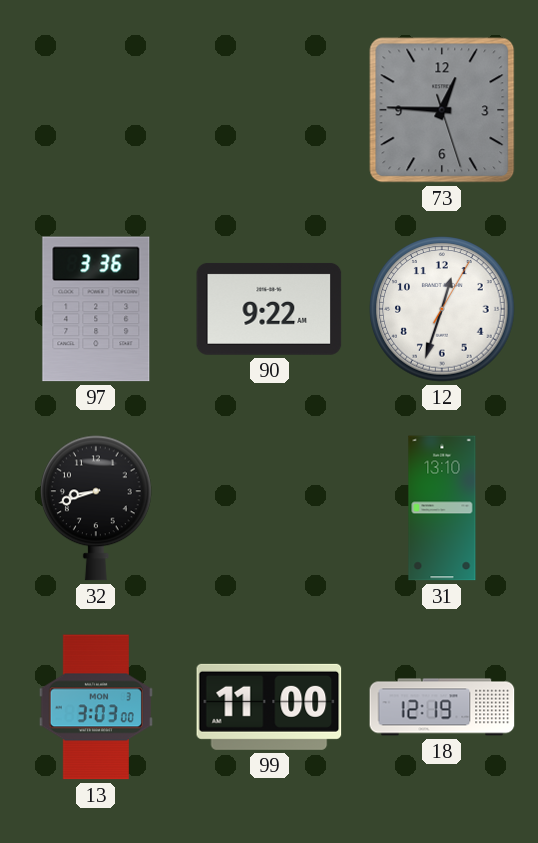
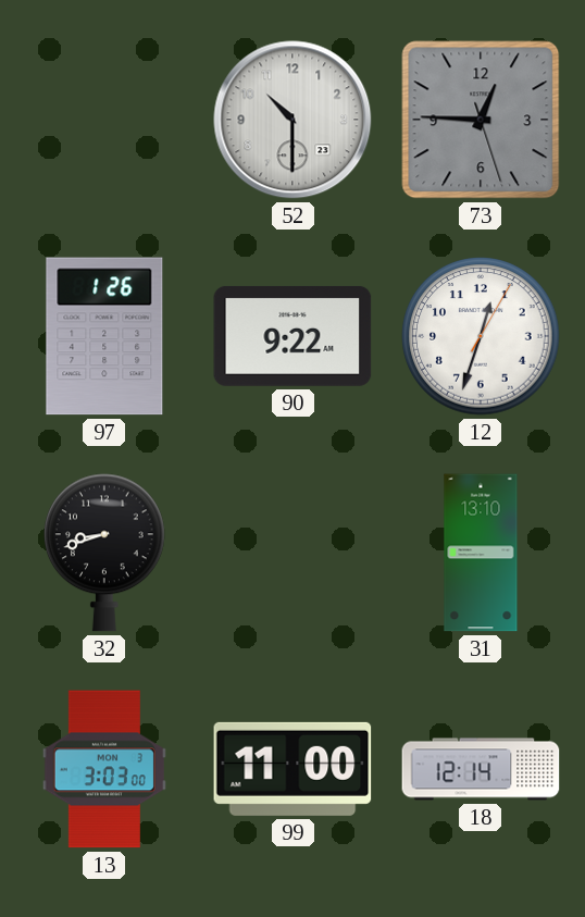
52: none -> 10:30 (292, 120)
97: 3:36 -> 1:26 (104, 336)
18: 12:19 -> 12:14 (481, 769)
